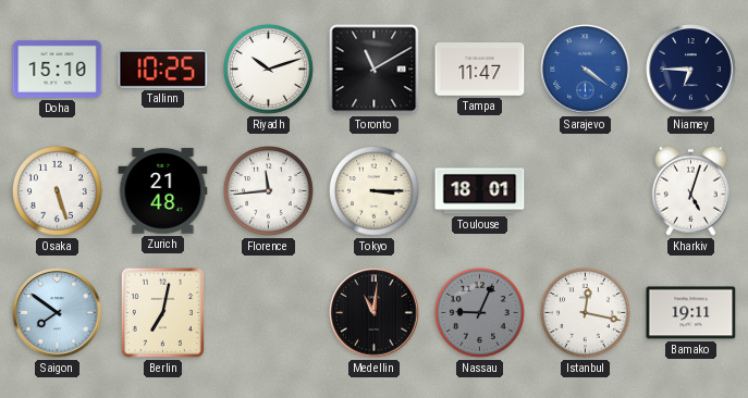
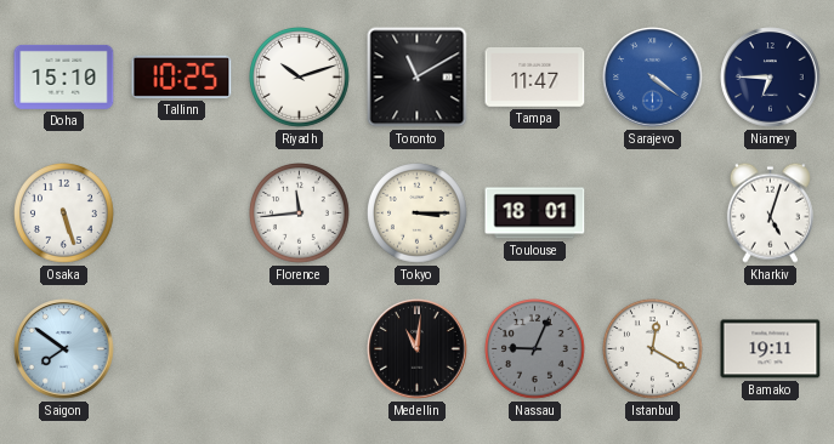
Zurich: 21:48 -> none (163, 191)
Berlin: 7:02 -> none (162, 312)
Istanbul: 12:17 -> 12:20 (653, 349)
